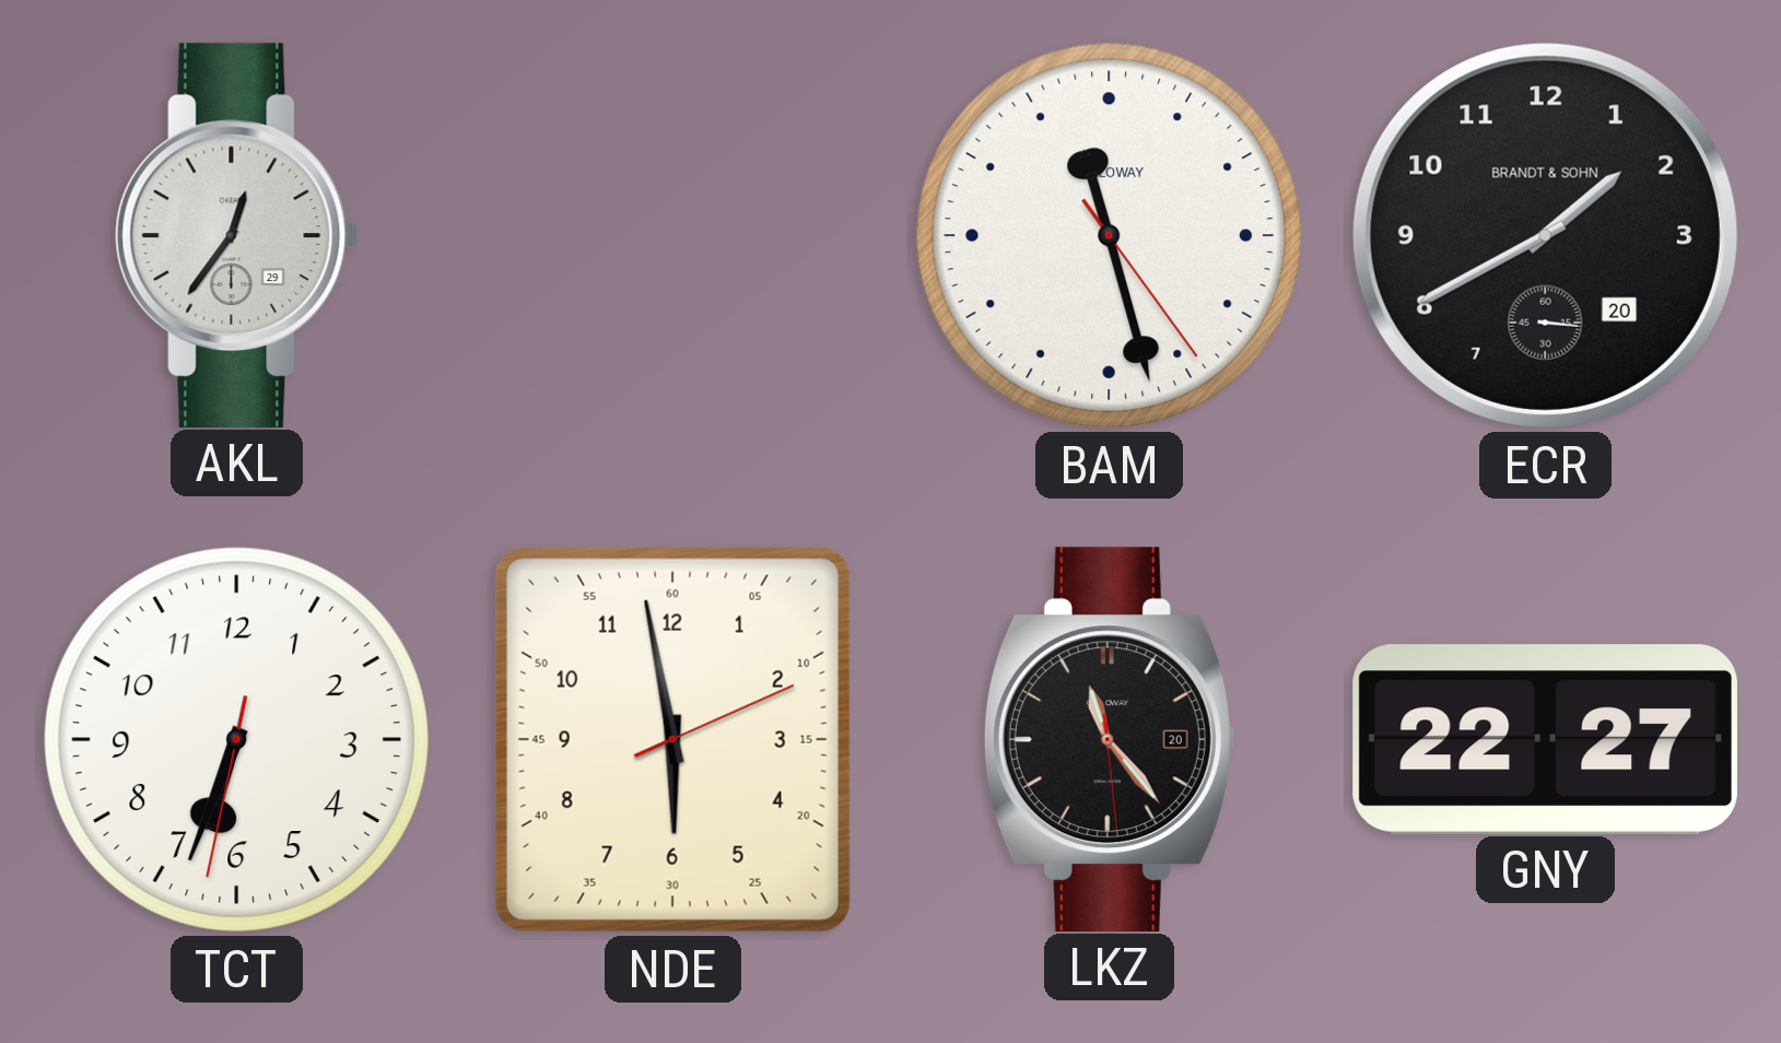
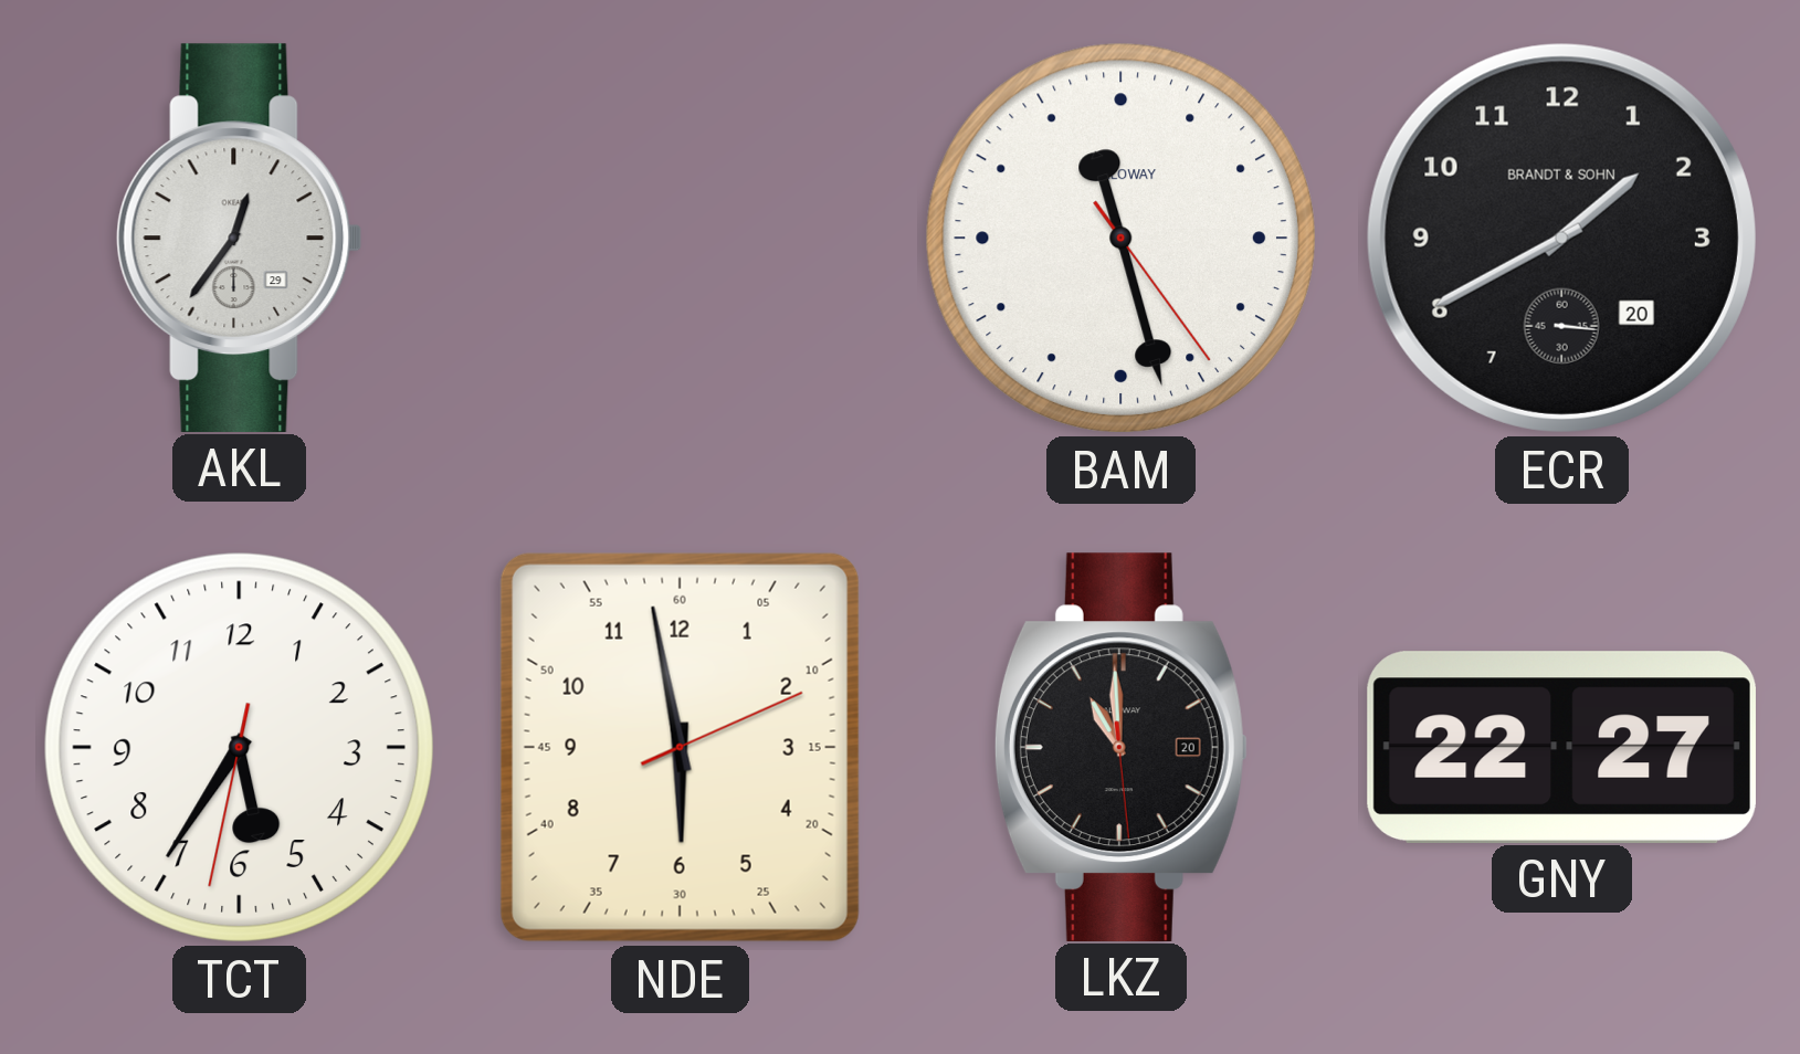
TCT: 6:33 -> 5:35 (239, 747)
LKZ: 11:23 -> 10:59 (1120, 747)
